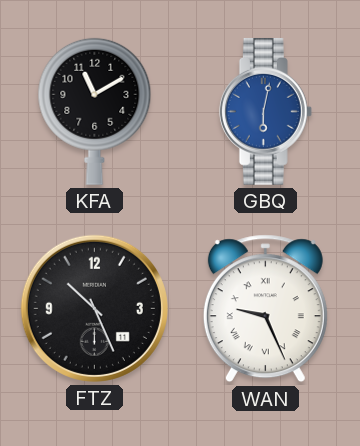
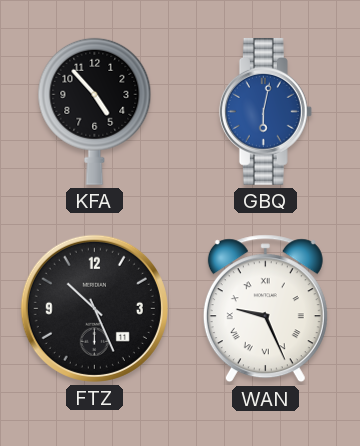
KFA: 11:10 -> 4:53 (95, 111)
